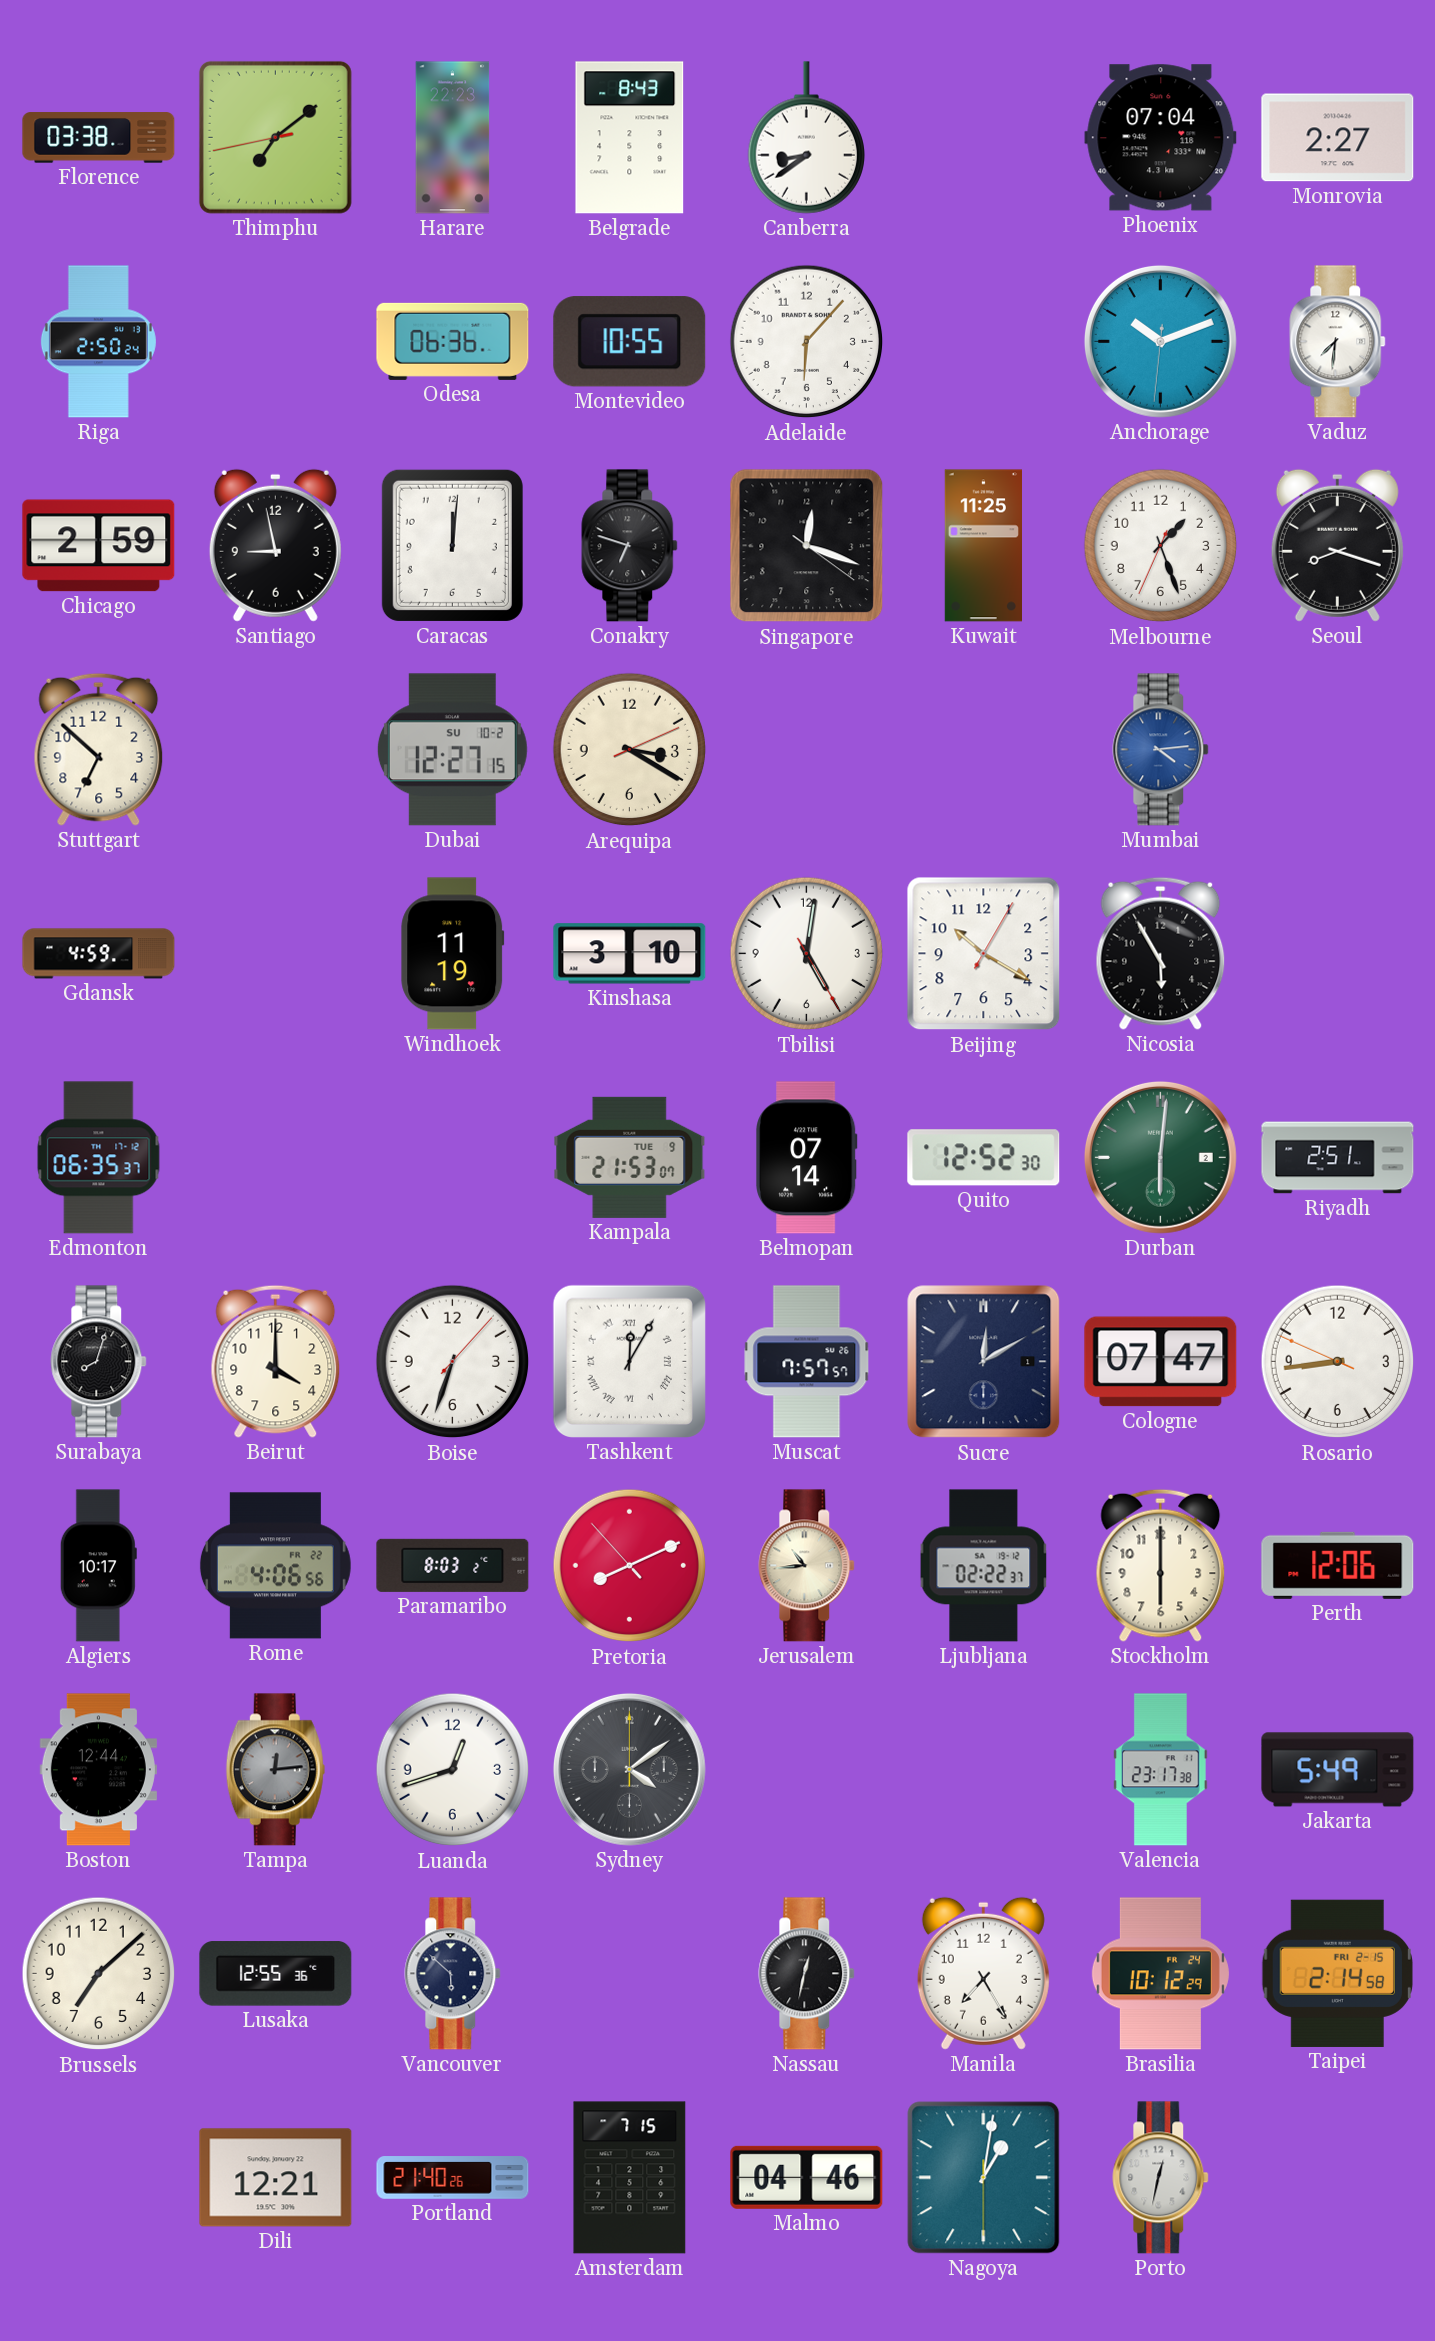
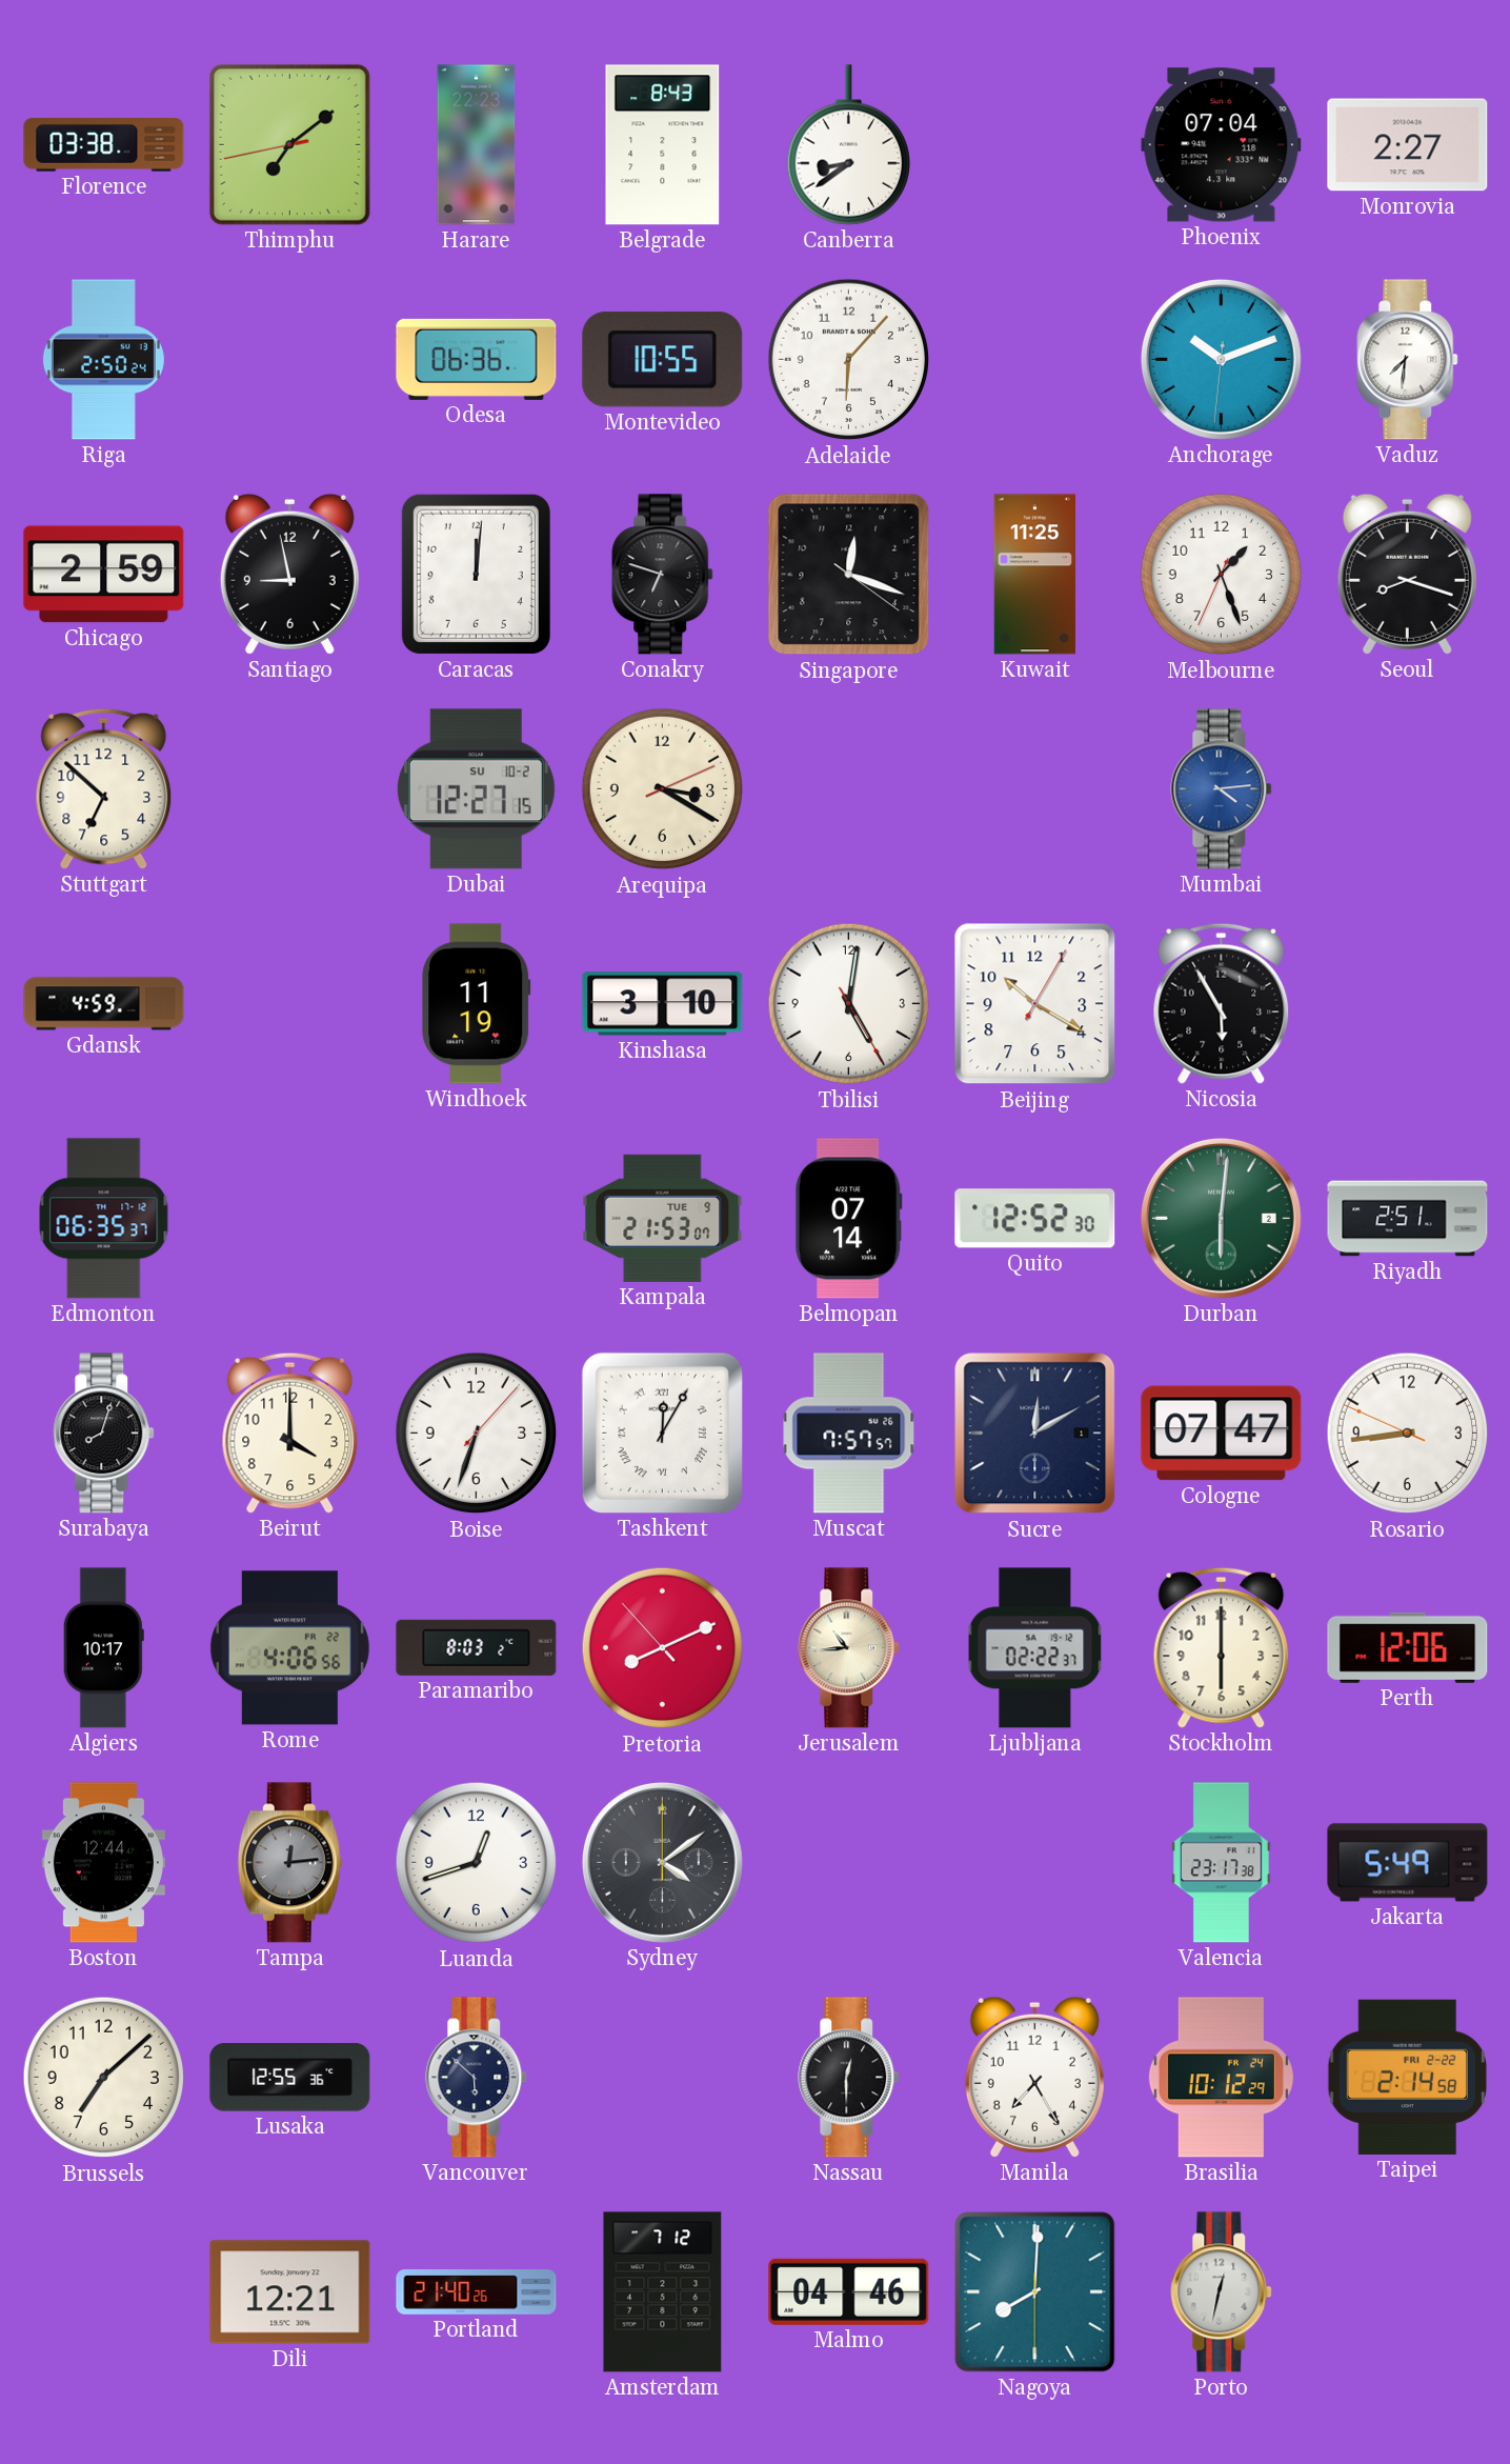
Nassau: 12:32 -> 12:30 (849, 2078)
Taipei date: FRI 2-15 -> FRI 2-22 (1407, 2077)
Amsterdam: 7:15 -> 7:12 (663, 2292)
Nagoya: 1:01 -> 8:00 (1035, 2292)
